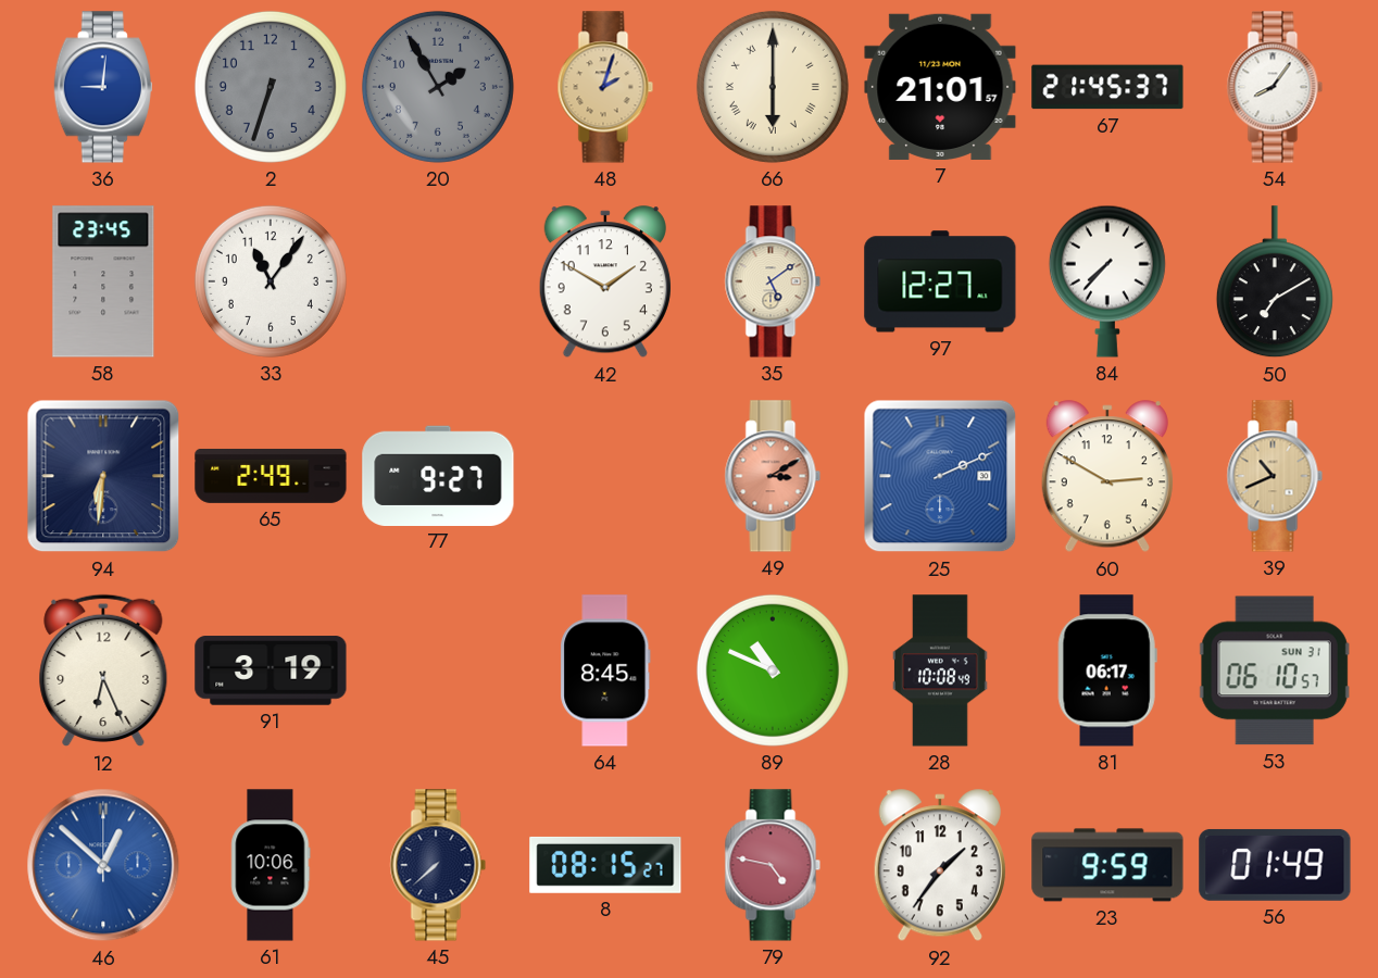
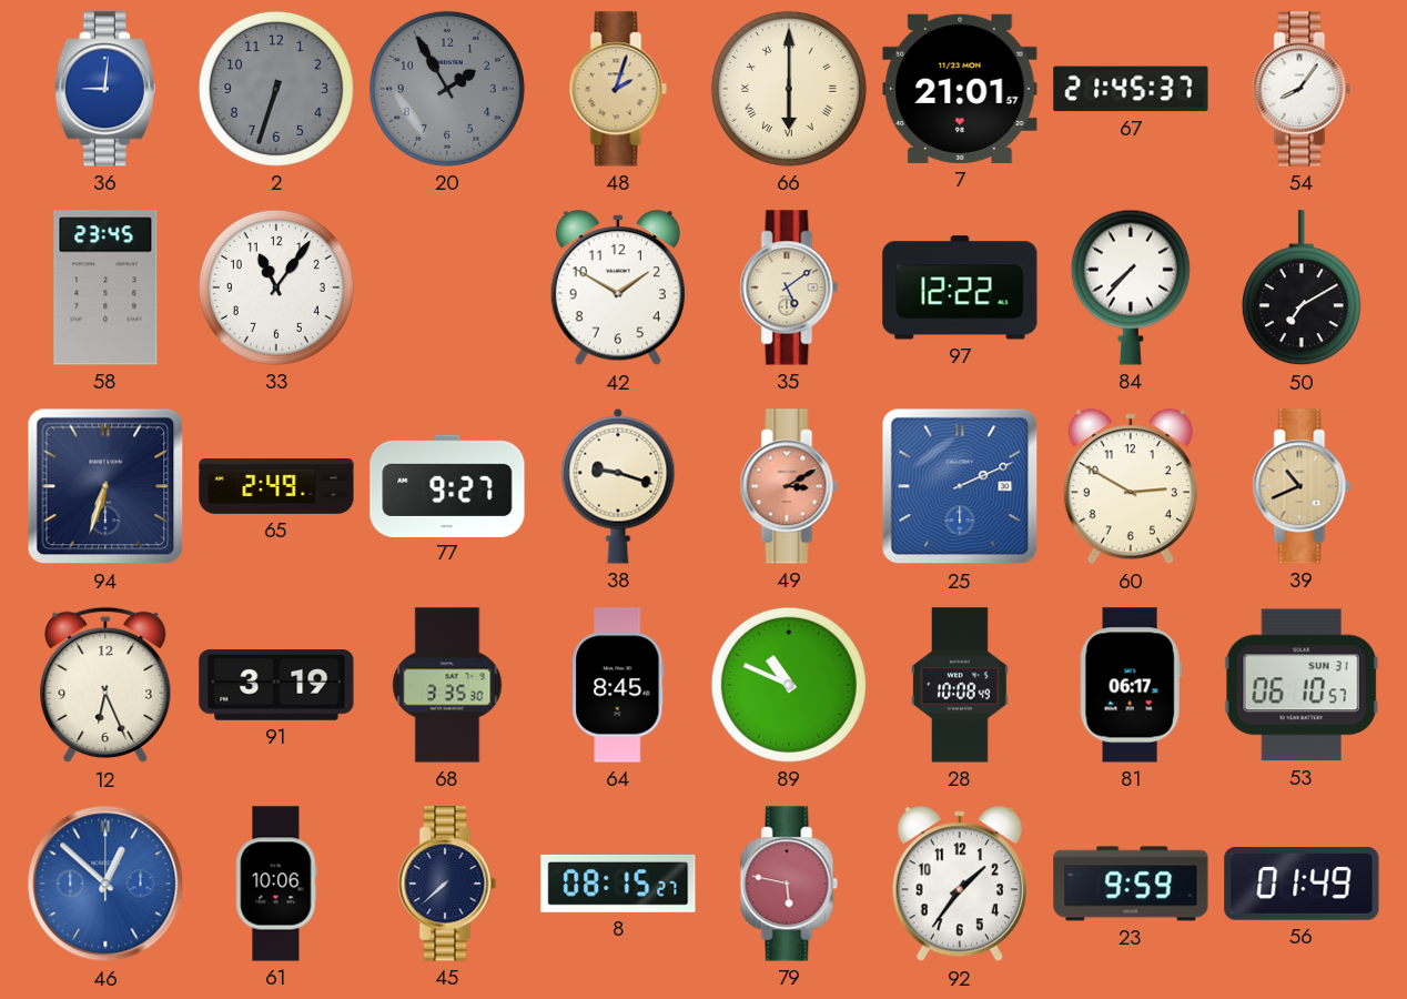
97: 12:27 -> 12:22 (960, 287)
94: 6:31 -> 6:33 (105, 486)
38: none -> 9:18 (618, 486)
68: none -> 3:35 (447, 685)
79: 4:47 -> 5:47 (789, 884)
